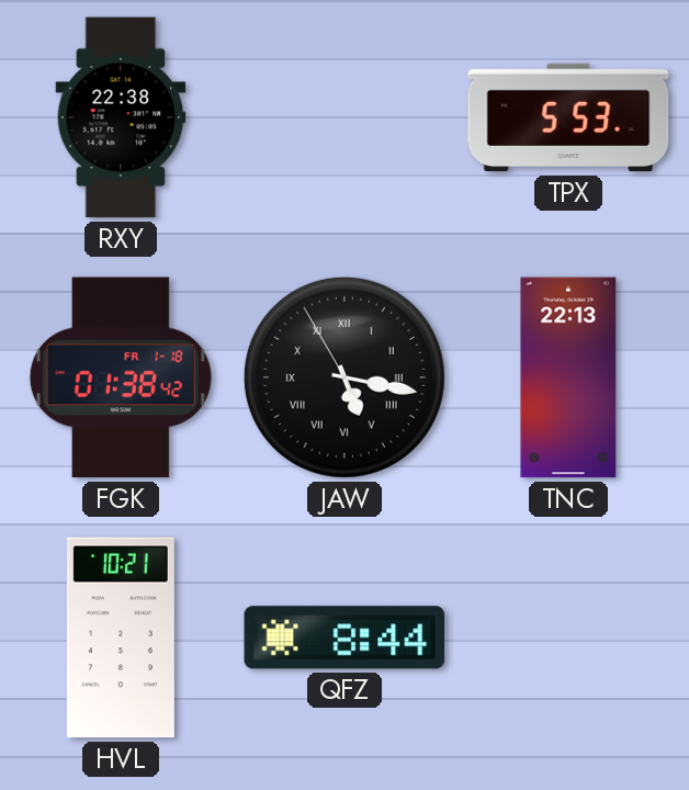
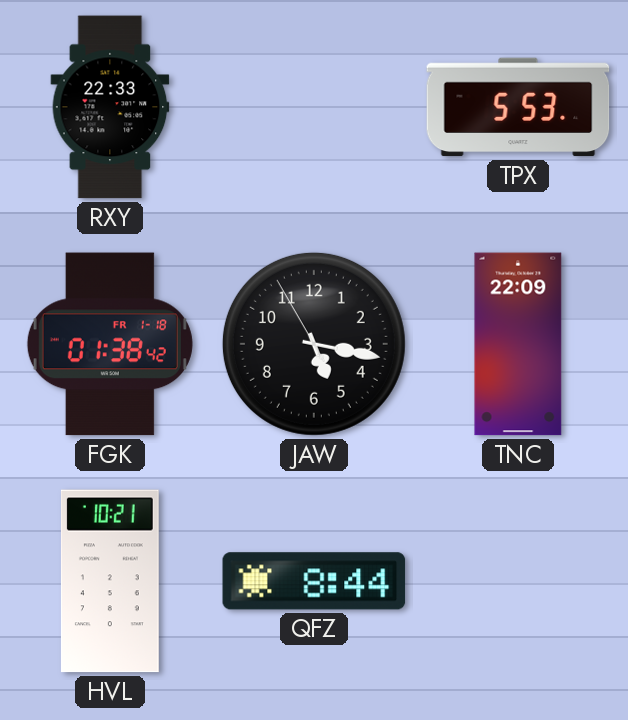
RXY: 22:38 -> 22:33 (110, 107)
JAW numerals: Roman -> Arabic (314, 344)
TNC: 22:13 -> 22:09 (518, 344)
